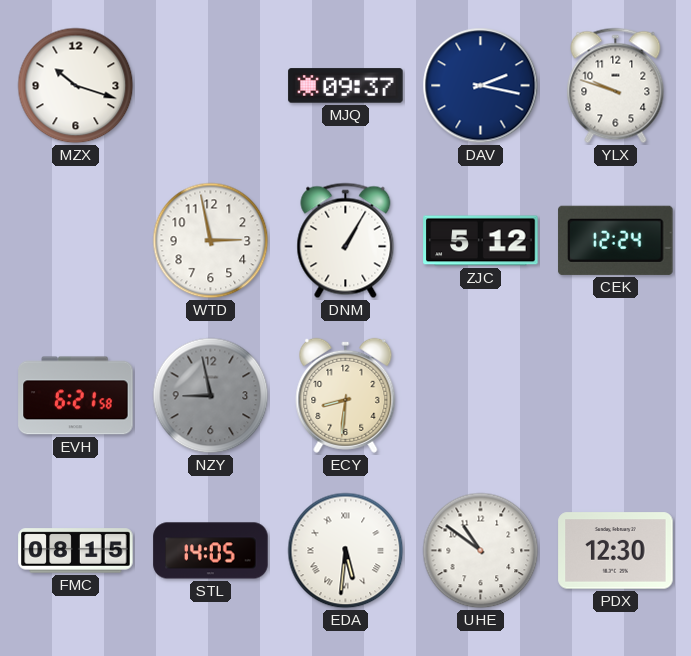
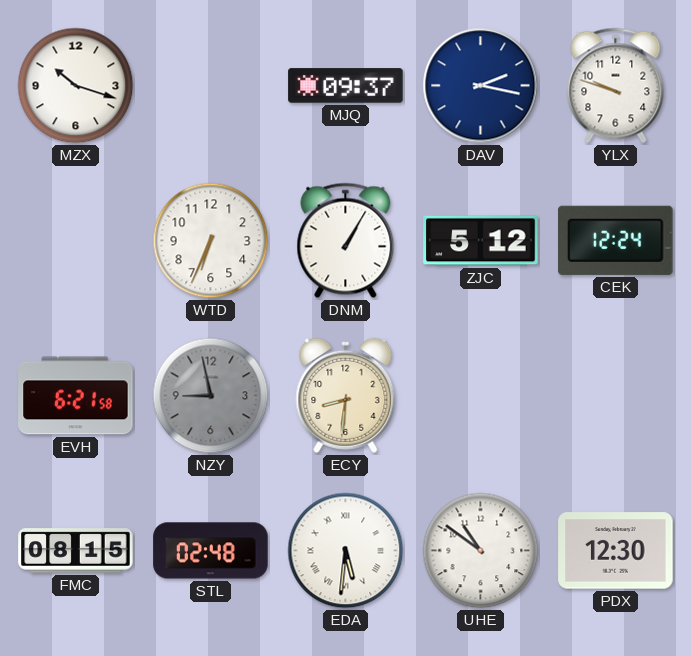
WTD: 2:58 -> 6:34 (211, 241)
STL: 14:05 -> 02:48 (211, 551)
